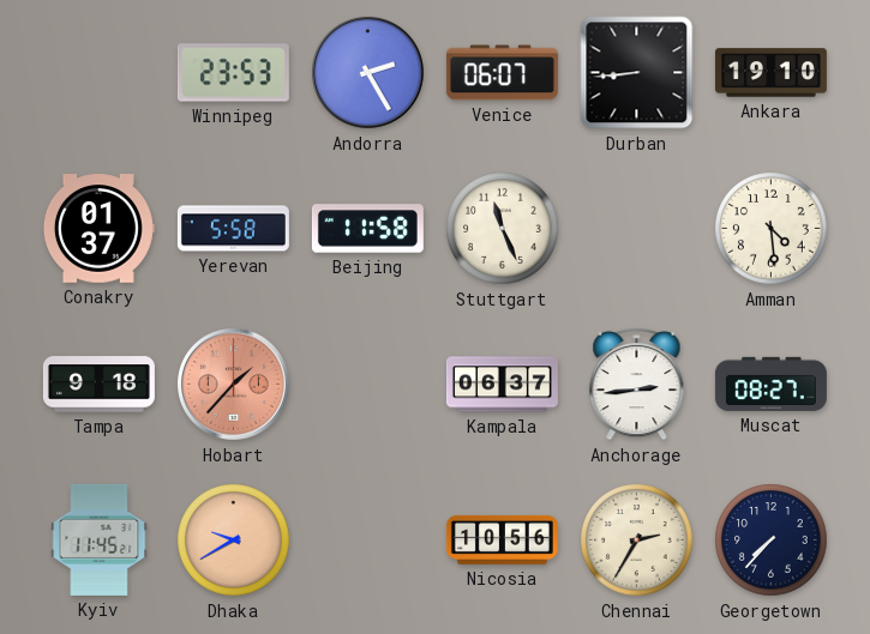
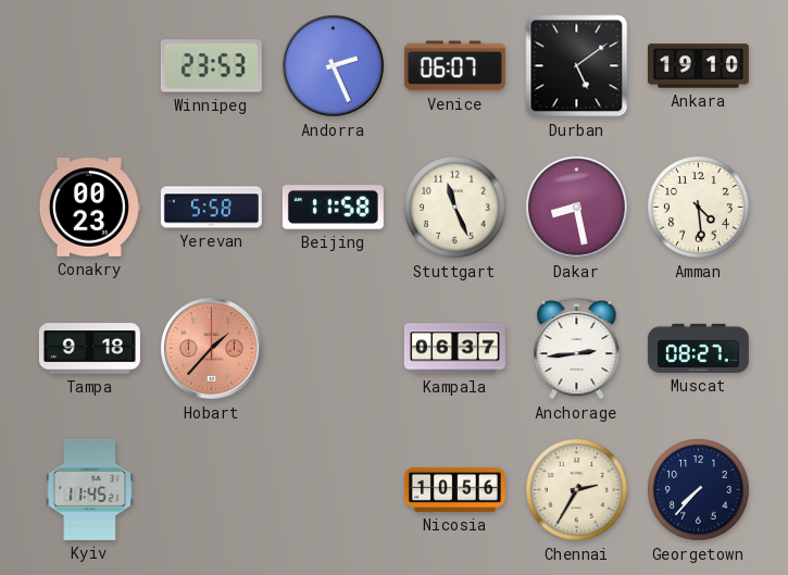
Andorra: 2:25 -> 2:26 (334, 66)
Durban: 8:44 -> 5:09 (577, 66)
Conakry: 01:37 -> 00:23 (89, 208)
Dakar: none -> 8:28 (577, 208)
Dhaka: 9:40 -> none (234, 541)
